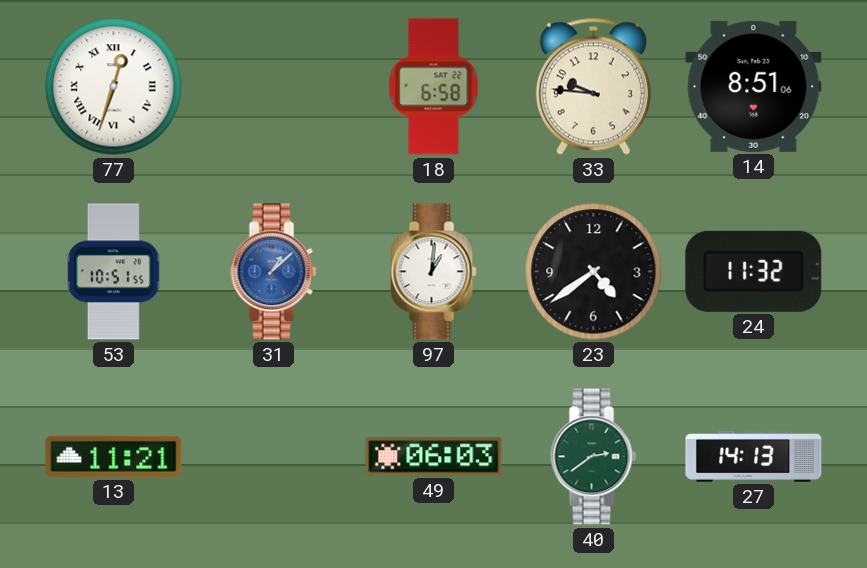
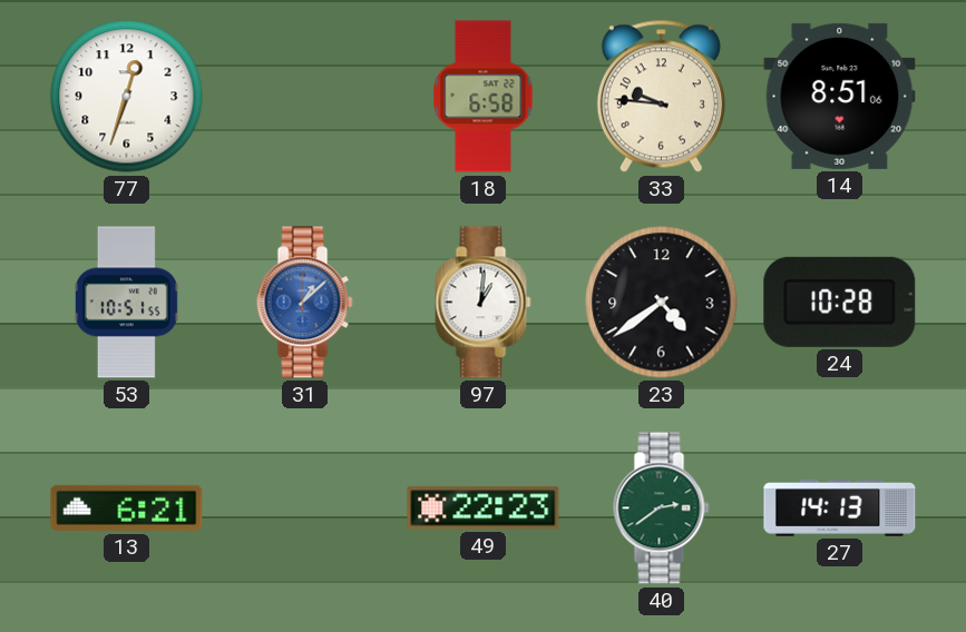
77 numerals: Roman -> Arabic (127, 97)
24: 11:32 -> 10:28 (840, 302)
13: 11:21 -> 6:21 (127, 507)
49: 06:03 -> 22:23 (484, 508)
